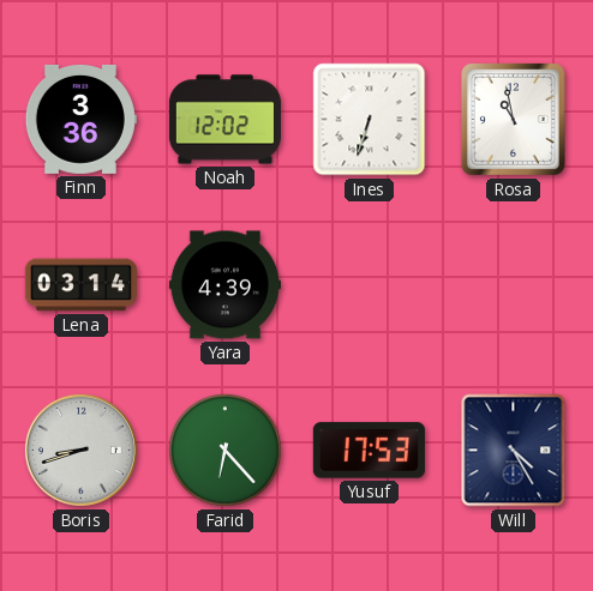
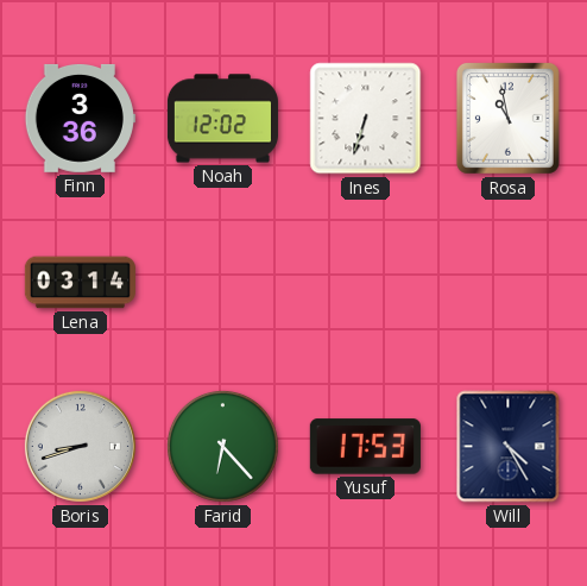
Yara: 4:39 -> none (224, 285)
